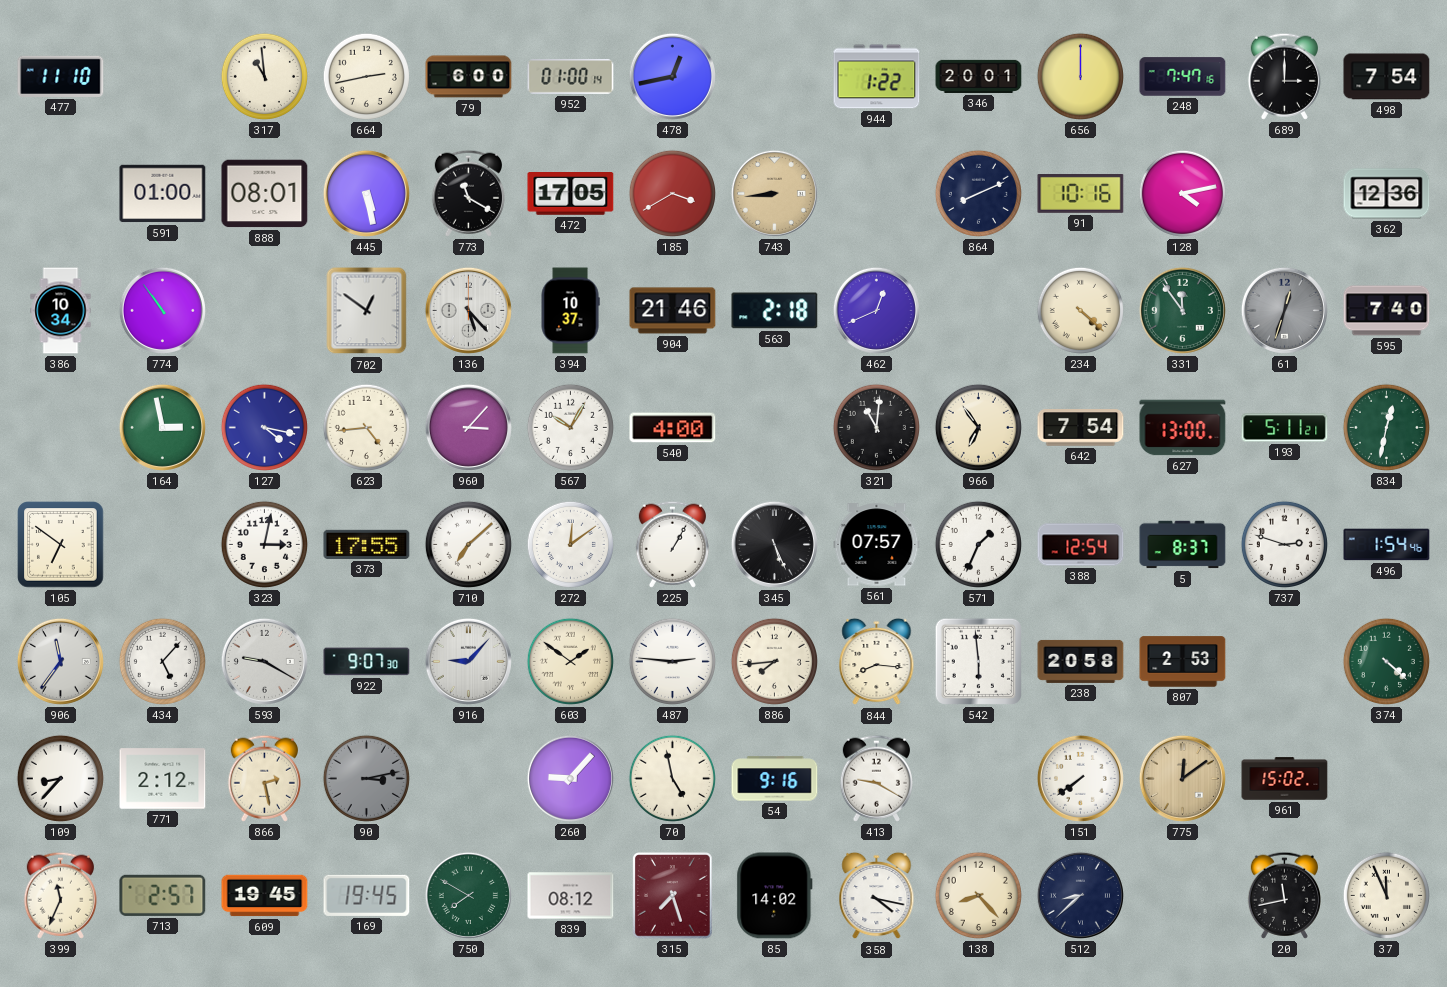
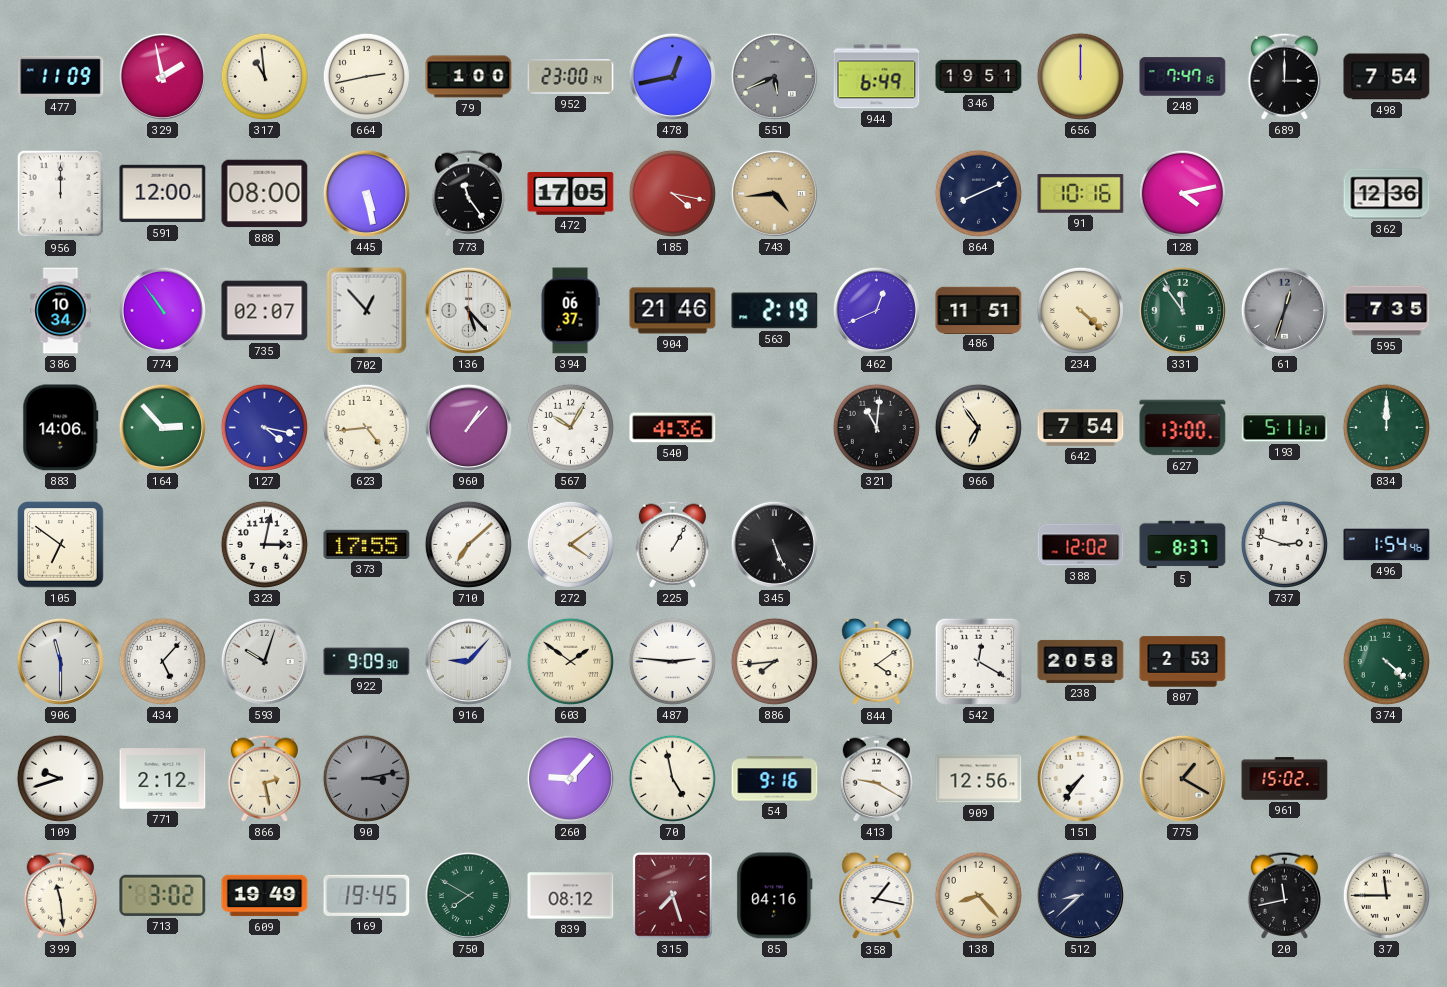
477: 11:10 -> 11:09 (61, 76)
329: none -> 1:58 (162, 76)
79: 6:00 -> 1:00 (469, 77)
952: 01:00 -> 23:00 (571, 77)
551: none -> 5:41 (774, 76)
944: 1:22 -> 6:49 (877, 77)
346: 20:01 -> 19:51 (979, 76)
956: none -> 12:00 (61, 194)
591: 01:00 -> 12:00 (163, 194)
888: 08:01 -> 08:00 (265, 194)
773: 11:20 -> 11:24 (468, 193)
185: 3:40 -> 4:17 (672, 193)
743: 8:44 -> 4:44 (774, 193)
735: none -> 02:07 (265, 311)
702: 12:51 -> 12:53 (367, 311)
394: 10:37 -> 06:37 (570, 311)
563: 2:18 -> 2:19 (775, 311)
486: none -> 11:51 (979, 310)
595: 7:40 -> 7:35 (1387, 311)
883: none -> 14:06 (61, 428)
164: 2:58 -> 2:53 (162, 427)
960: 3:07 -> 1:07 (468, 427)
540: 4:00 -> 4:36 (673, 428)
834: 12:32 -> 12:00 (1386, 427)
272: 12:09 -> 4:09 (570, 544)
561: 07:57 -> none (877, 545)
571: 1:34 -> none (978, 544)
388: 12:54 -> 12:02 (1081, 545)
906: 11:36 -> 11:30 (60, 661)
593: 9:20 -> 10:03 (264, 661)
922: 9:07 -> 9:09 (367, 662)
844: 8:16 -> 4:09 (877, 662)
542: 5:59 -> 12:20 (978, 661)
109: 8:37 -> 9:42 (60, 778)
909: none -> 12:56 (979, 779)
151: 7:39 -> 7:36 (1080, 778)
775: 12:09 -> 1:20 (1182, 778)
399: 11:34 -> 11:29 (60, 895)
713: 2:57 -> 3:02 (163, 895)
609: 19:45 -> 19:49 (265, 896)
85: 14:02 -> 04:16 (775, 896)
358: 4:17 -> 1:17 (877, 896)
37: 11:56 -> 11:45 (1386, 895)
